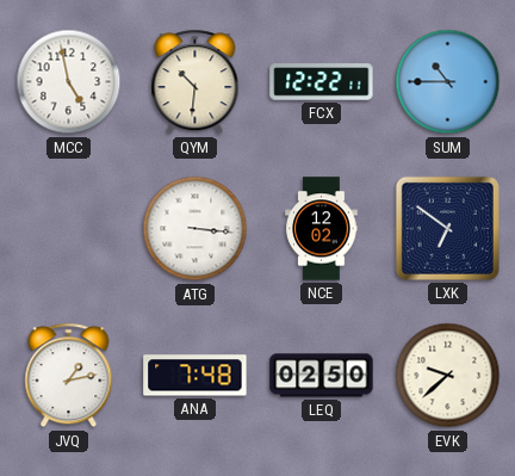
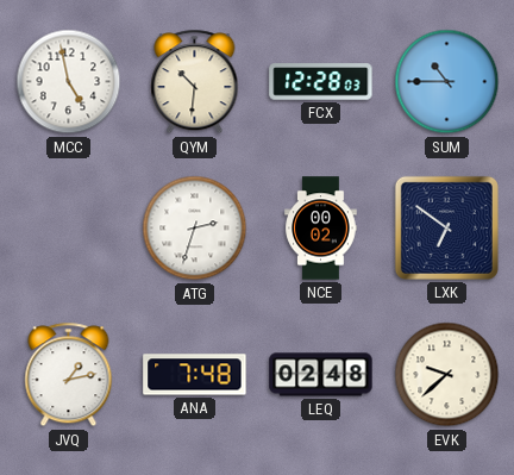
FCX: 12:22 -> 12:28 (321, 82)
ATG: 3:16 -> 2:33 (195, 229)
NCE: 12:02 -> 00:02 (321, 229)
LEQ: 02:50 -> 02:48 (321, 375)
